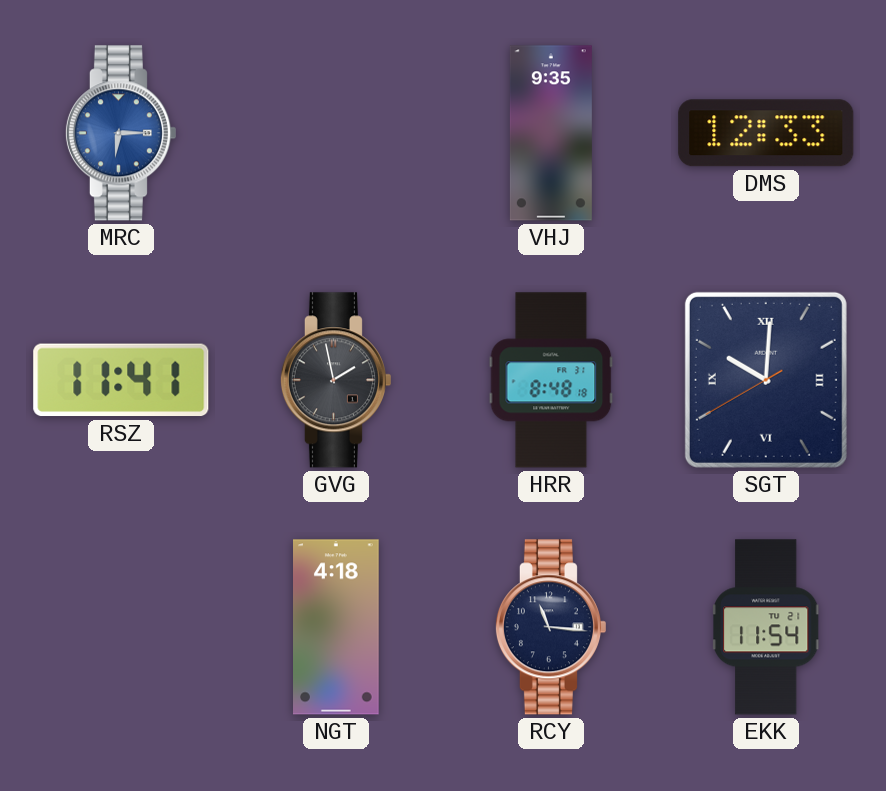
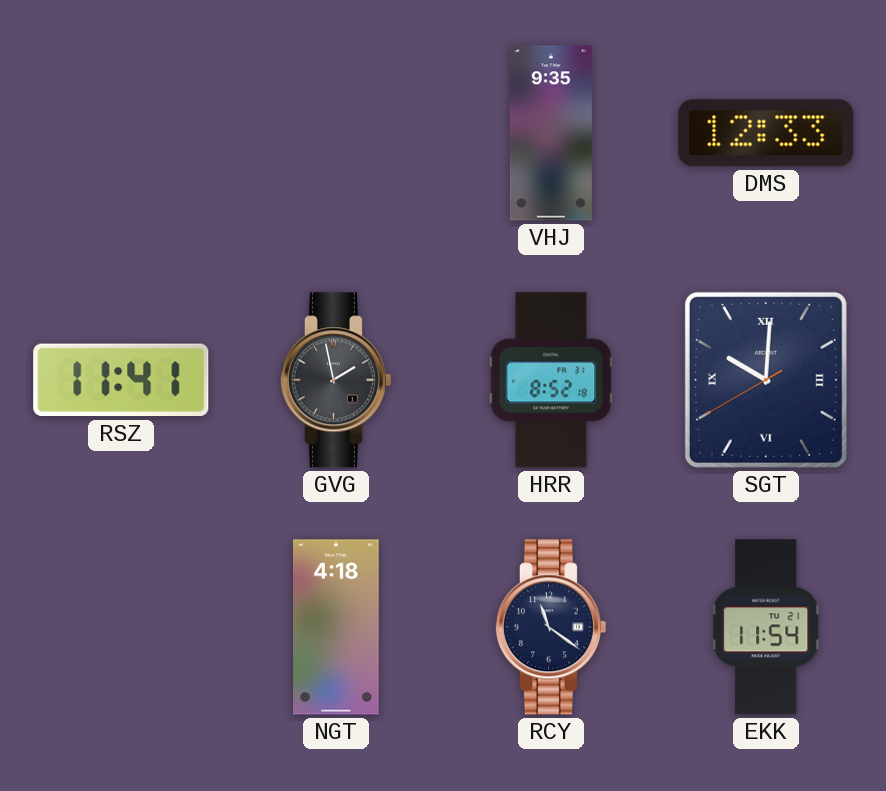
MRC: 6:15 -> none (120, 133)
HRR: 8:48 -> 8:52 (551, 380)
RCY: 11:16 -> 11:21 (550, 627)
